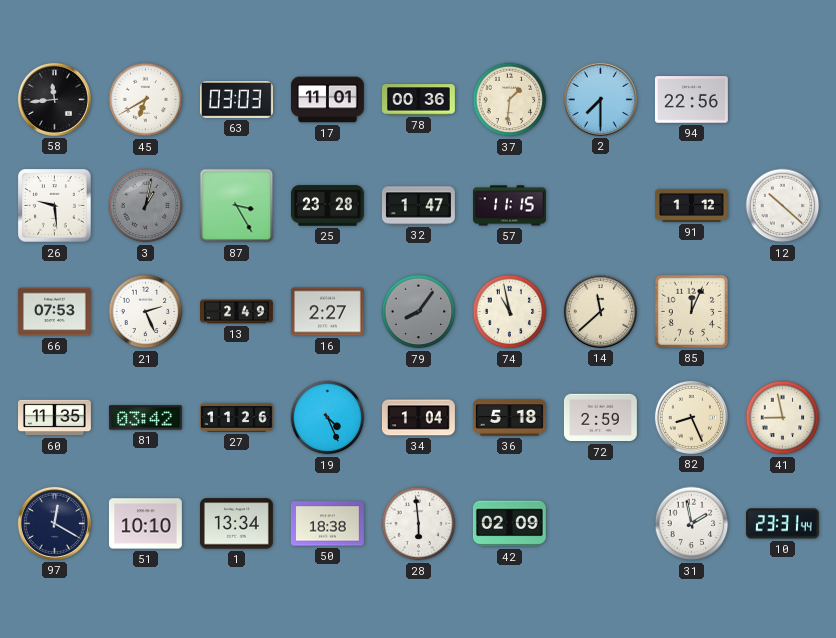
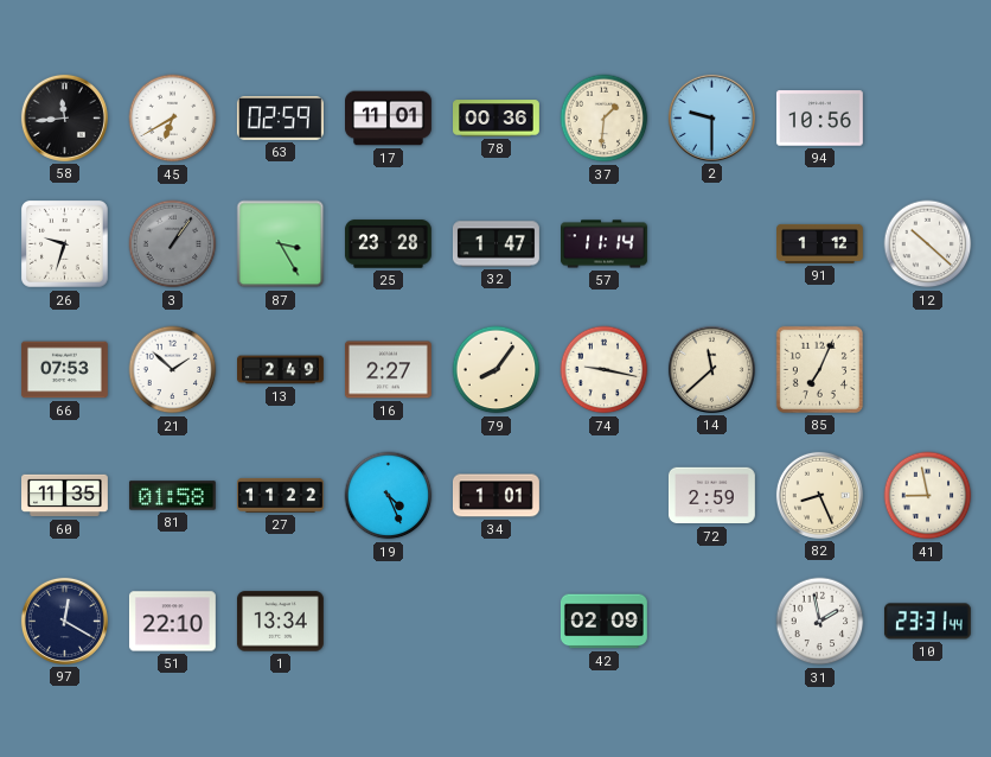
63: 03:03 -> 02:59 (280, 119)
2: 7:30 -> 9:30 (711, 117)
94: 22:56 -> 10:56 (819, 119)
26: 9:29 -> 9:33 (65, 244)
3: 1:02 -> 1:06 (173, 244)
57: 11:15 -> 11:14 (605, 244)
21: 2:26 -> 1:52 (173, 370)
79 dial: grey -> cream (497, 370)
74: 10:58 -> 9:17 (605, 370)
85: 12:04 -> 7:04 (819, 369)
81: 03:42 -> 01:58 (172, 496)
27: 11:26 -> 11:22 (281, 495)
34: 1:04 -> 1:01 (497, 496)
36: 5:18 -> none (509, 418)
51: 10:10 -> 22:10 (172, 622)
50: 18:38 -> none (327, 524)
28: 5:59 -> none (419, 524)
